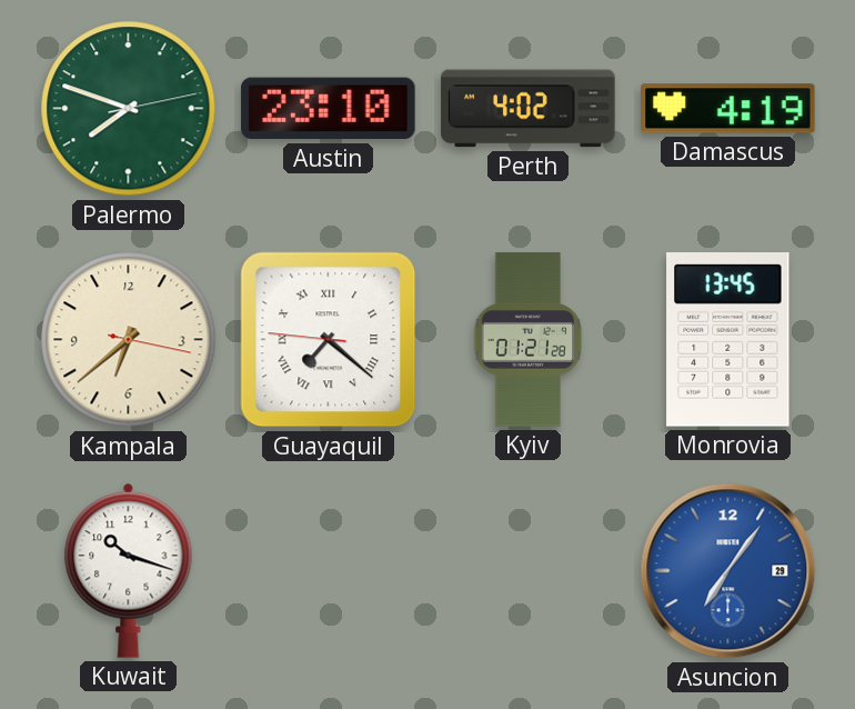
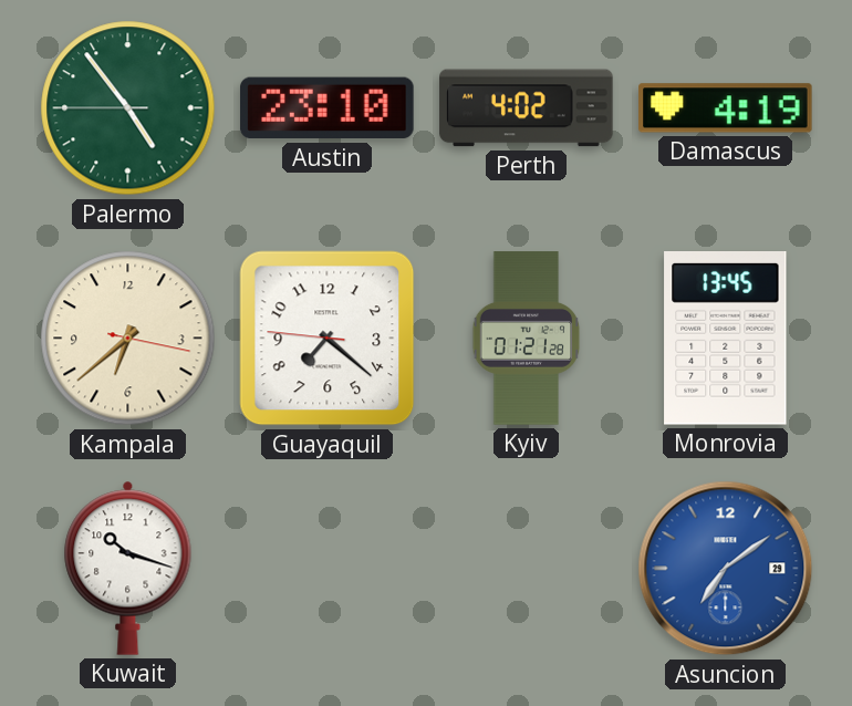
Palermo: 7:48 -> 4:53 (128, 108)
Guayaquil numerals: Roman -> Arabic (328, 339)
Asuncion: 7:06 -> 7:09 (726, 569)
